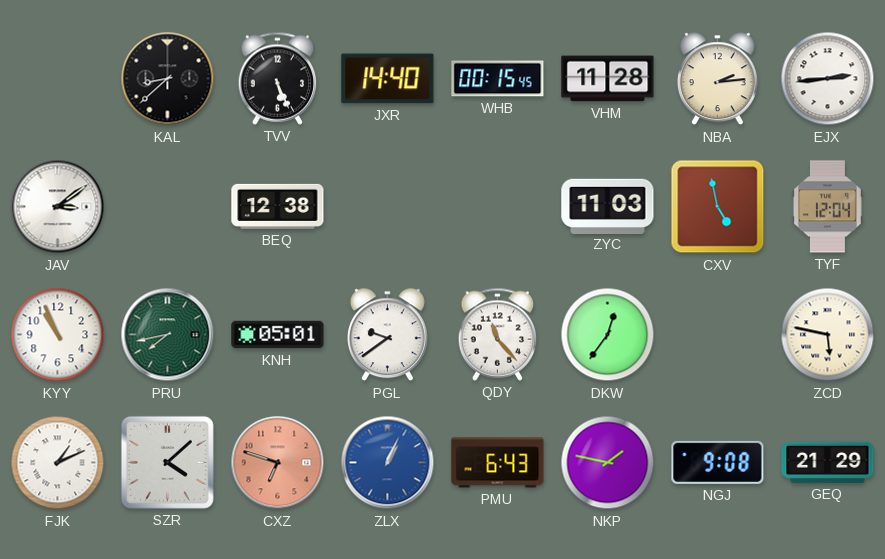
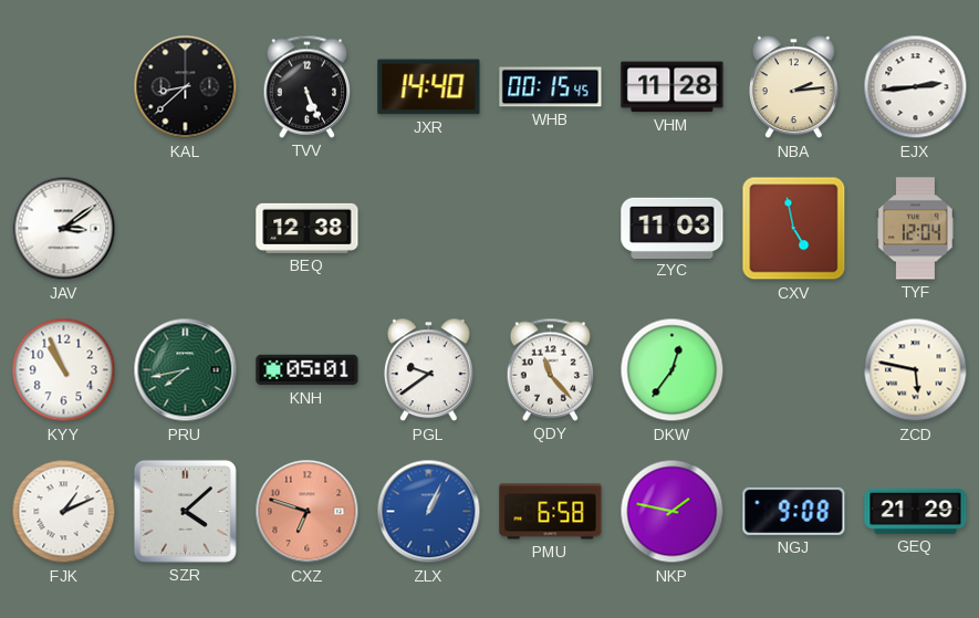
PMU: 6:43 -> 6:58 (551, 512)
